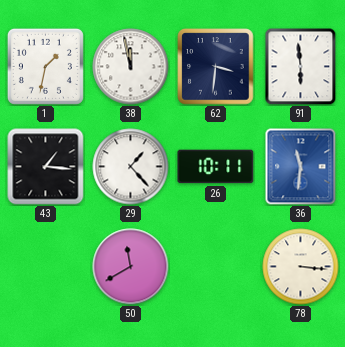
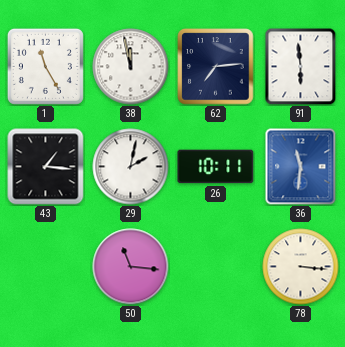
1: 1:32 -> 11:25 (45, 66)
62: 3:31 -> 7:14 (216, 67)
29: 1:23 -> 2:02 (131, 167)
50: 11:40 -> 11:16 (131, 267)
